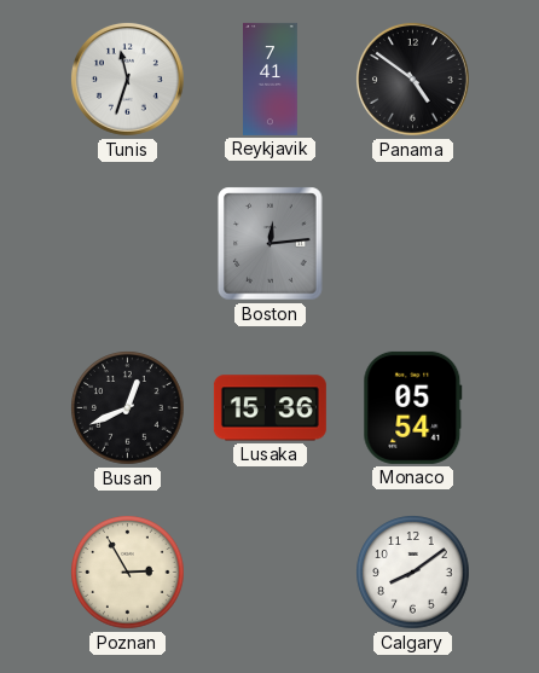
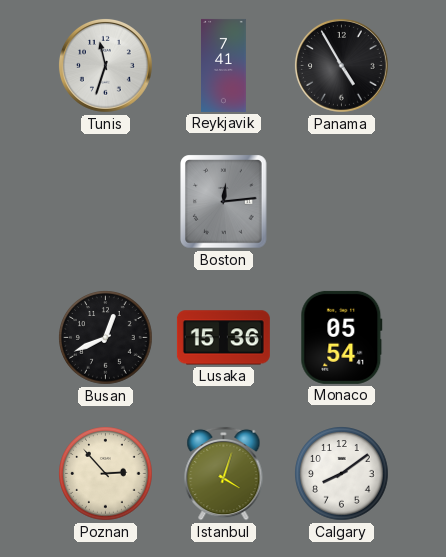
Panama: 4:51 -> 4:55 (342, 66)
Poznan: 2:55 -> 2:53 (106, 474)
Istanbul: none -> 4:03 (224, 473)
